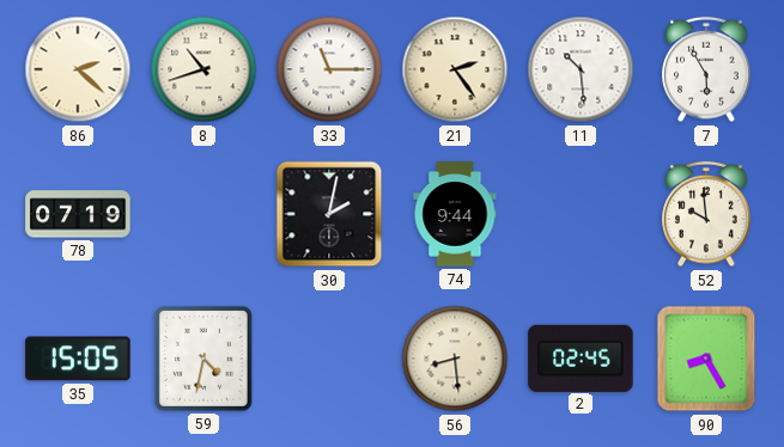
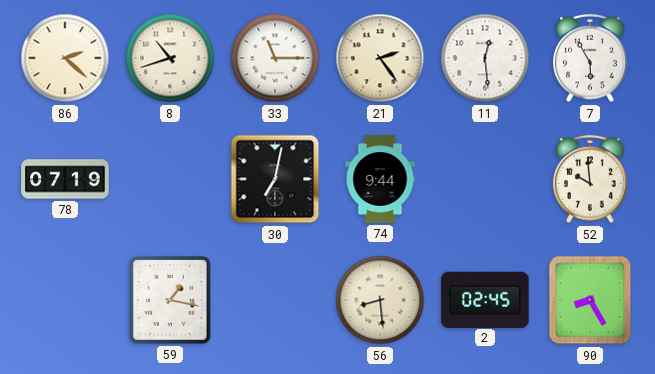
11: 10:29 -> 12:29 (485, 58)
30: 2:02 -> 7:02 (275, 179)
35: 15:05 -> none (78, 359)
59: 4:32 -> 1:17 (171, 301)
